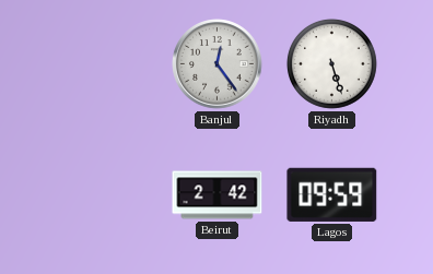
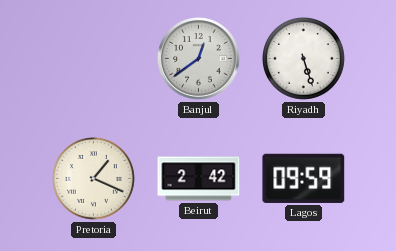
Banjul: 12:24 -> 12:39 (199, 59)
Pretoria: none -> 1:19 (93, 178)
